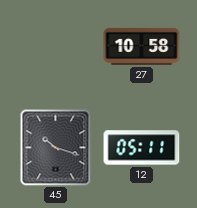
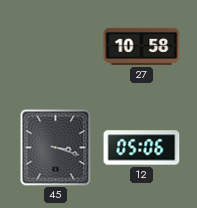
45: 10:18 -> 3:18 (56, 148)
12: 05:11 -> 05:06 (142, 148)
